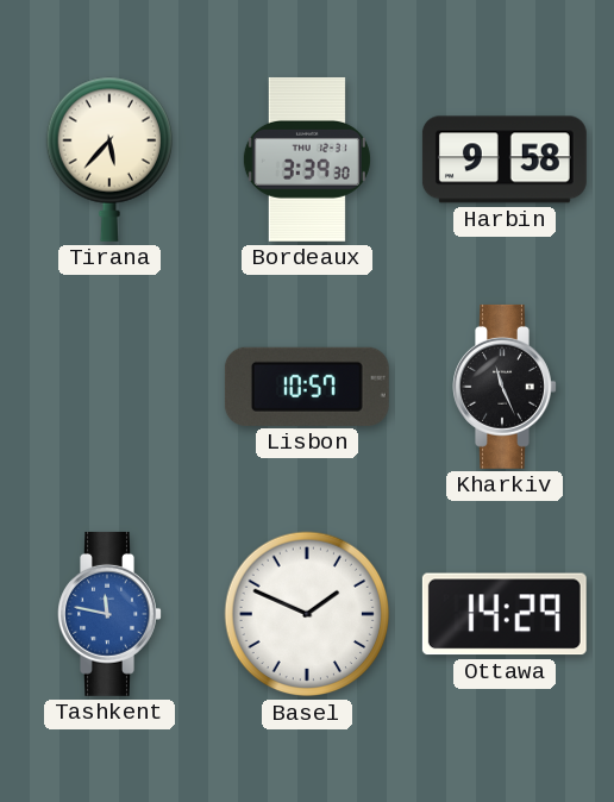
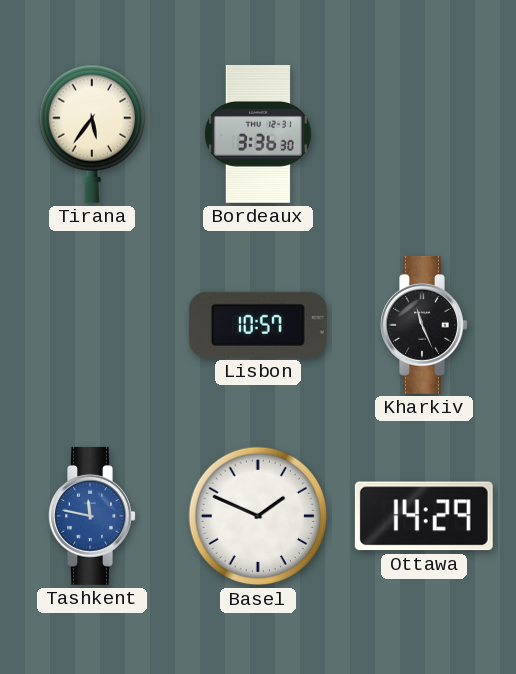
Tirana: 5:37 -> 5:36 (91, 134)
Bordeaux: 3:39 -> 3:36 (258, 134)
Harbin: 9:58 -> none (505, 159)
